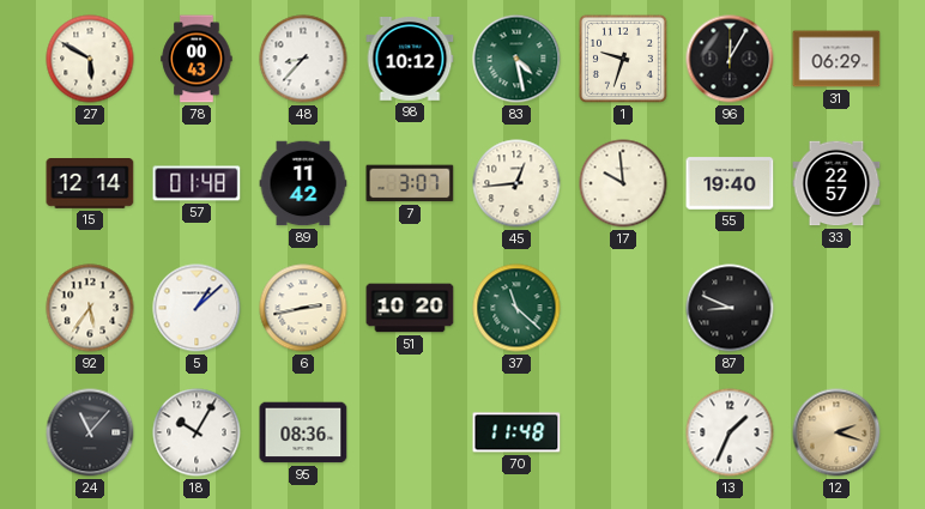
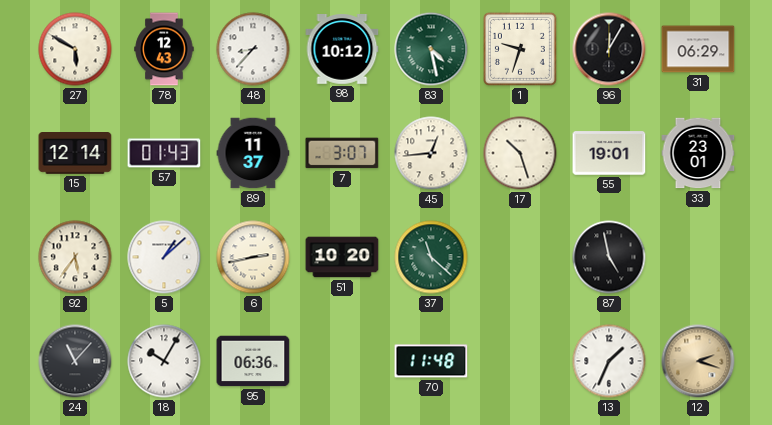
78: 00:43 -> 12:43 (164, 49)
57: 01:48 -> 01:43 (164, 153)
89: 11:42 -> 11:37 (253, 153)
17: 9:59 -> 10:27 (520, 153)
55: 19:40 -> 19:01 (609, 153)
33: 22:57 -> 23:01 (698, 153)
87: 8:49 -> 4:58 (609, 257)
95: 08:36 -> 06:36 (253, 361)
